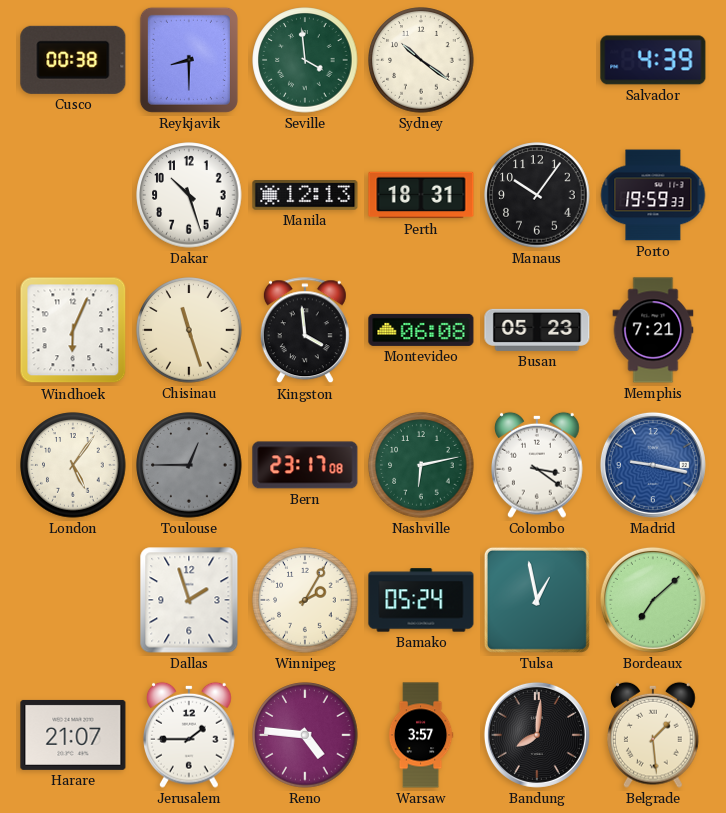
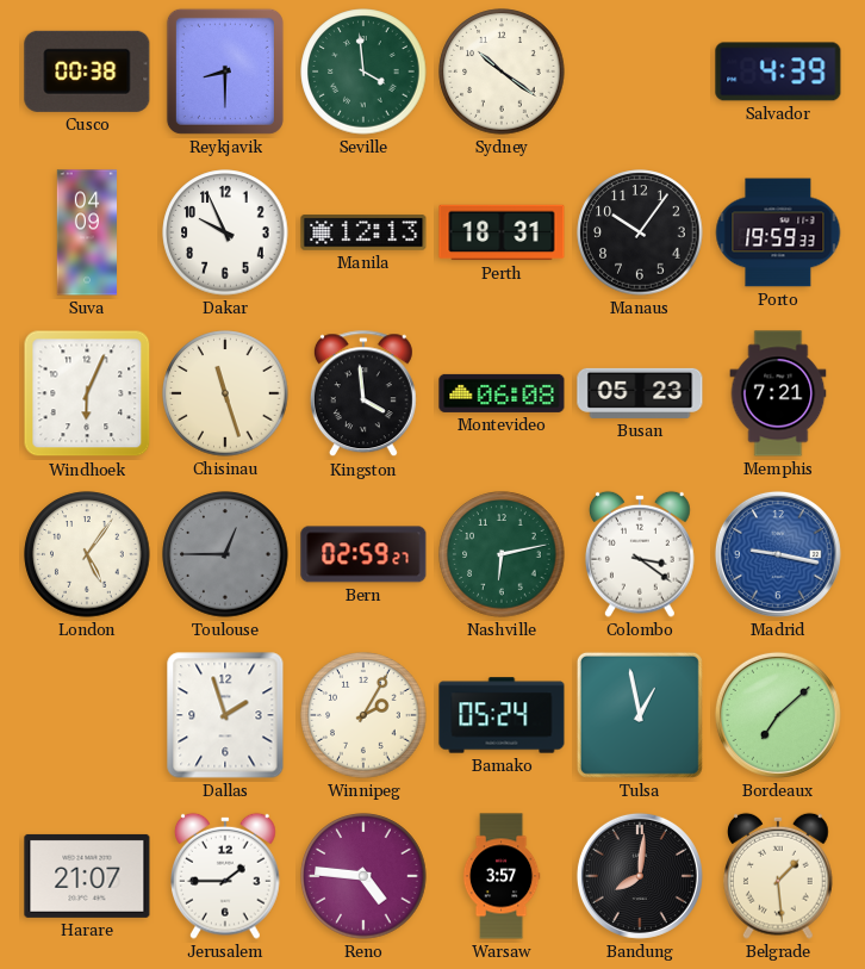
Suva: none -> 04:09 (87, 232)
Dakar: 10:27 -> 9:56 (225, 232)
Bern: 23:17 -> 02:59 (363, 554)
